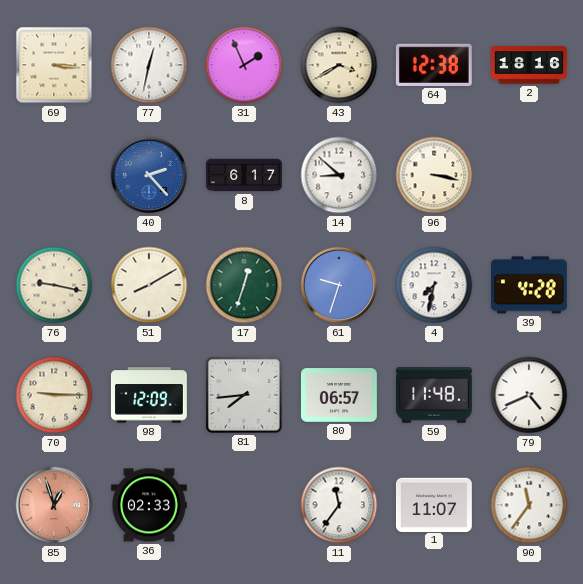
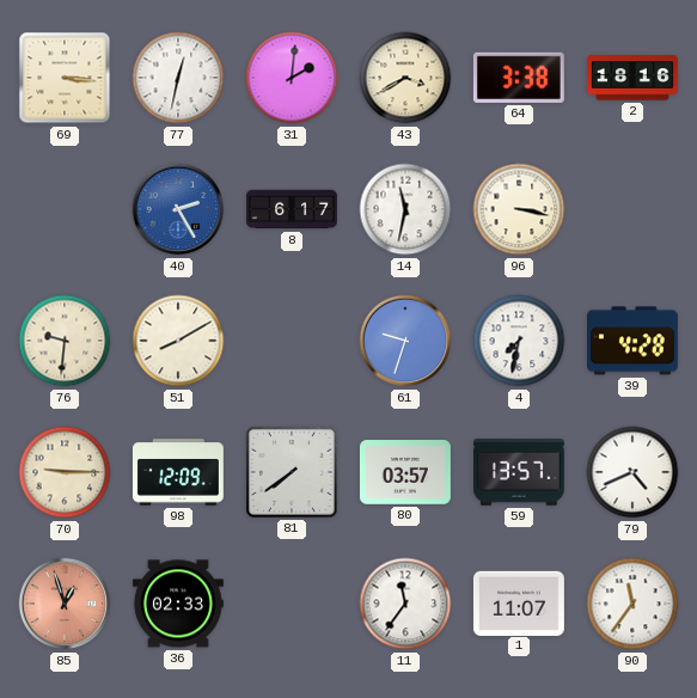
31: 1:56 -> 2:01 (292, 78)
64: 12:38 -> 3:38 (519, 78)
40: 2:23 -> 2:25 (178, 209)
14: 8:52 -> 11:32 (405, 209)
76: 9:17 -> 9:31 (65, 341)
17: 12:33 -> none (244, 285)
81: 7:44 -> 7:39 (292, 472)
80: 06:57 -> 03:57 (405, 472)
59: 11:48 -> 13:57 (519, 473)
